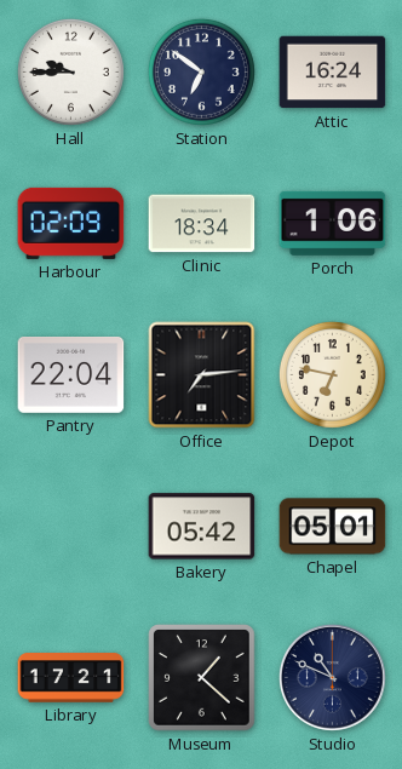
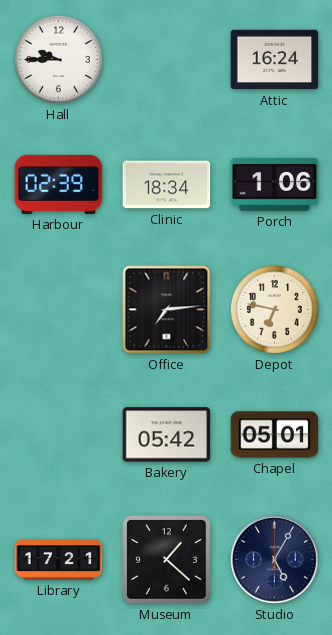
Station: 6:51 -> none (201, 71)
Harbour: 02:09 -> 02:39 (59, 184)
Pantry: 22:04 -> none (71, 375)
Studio: 10:49 -> 5:05 (274, 559)
